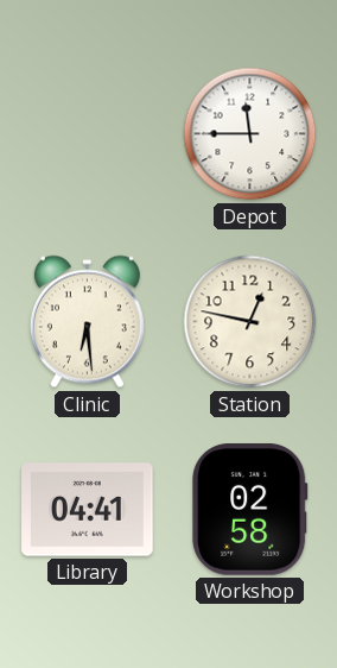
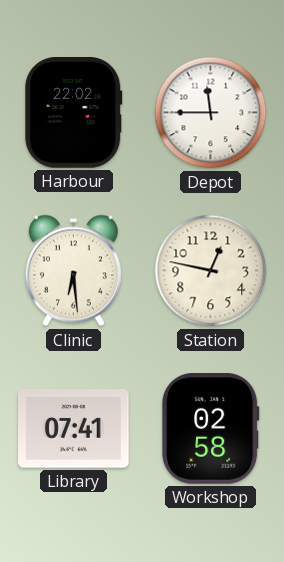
Harbour: none -> 22:02 (74, 113)
Library: 04:41 -> 07:41 (74, 429)
